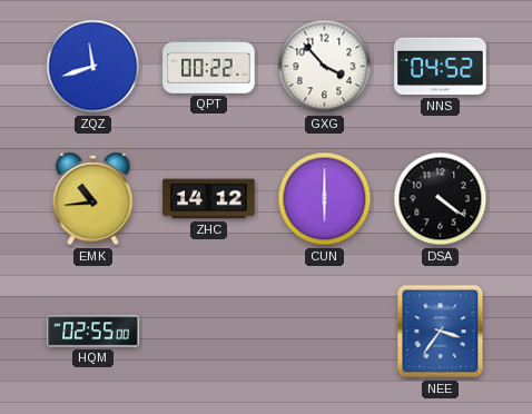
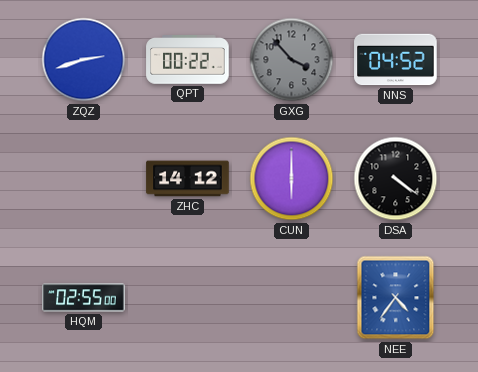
ZQZ: 11:42 -> 2:42 (84, 60)
GXG dial: white -> grey (292, 60)
EMK: 10:44 -> none (93, 199)
NEE: 3:36 -> 4:36 (396, 298)
